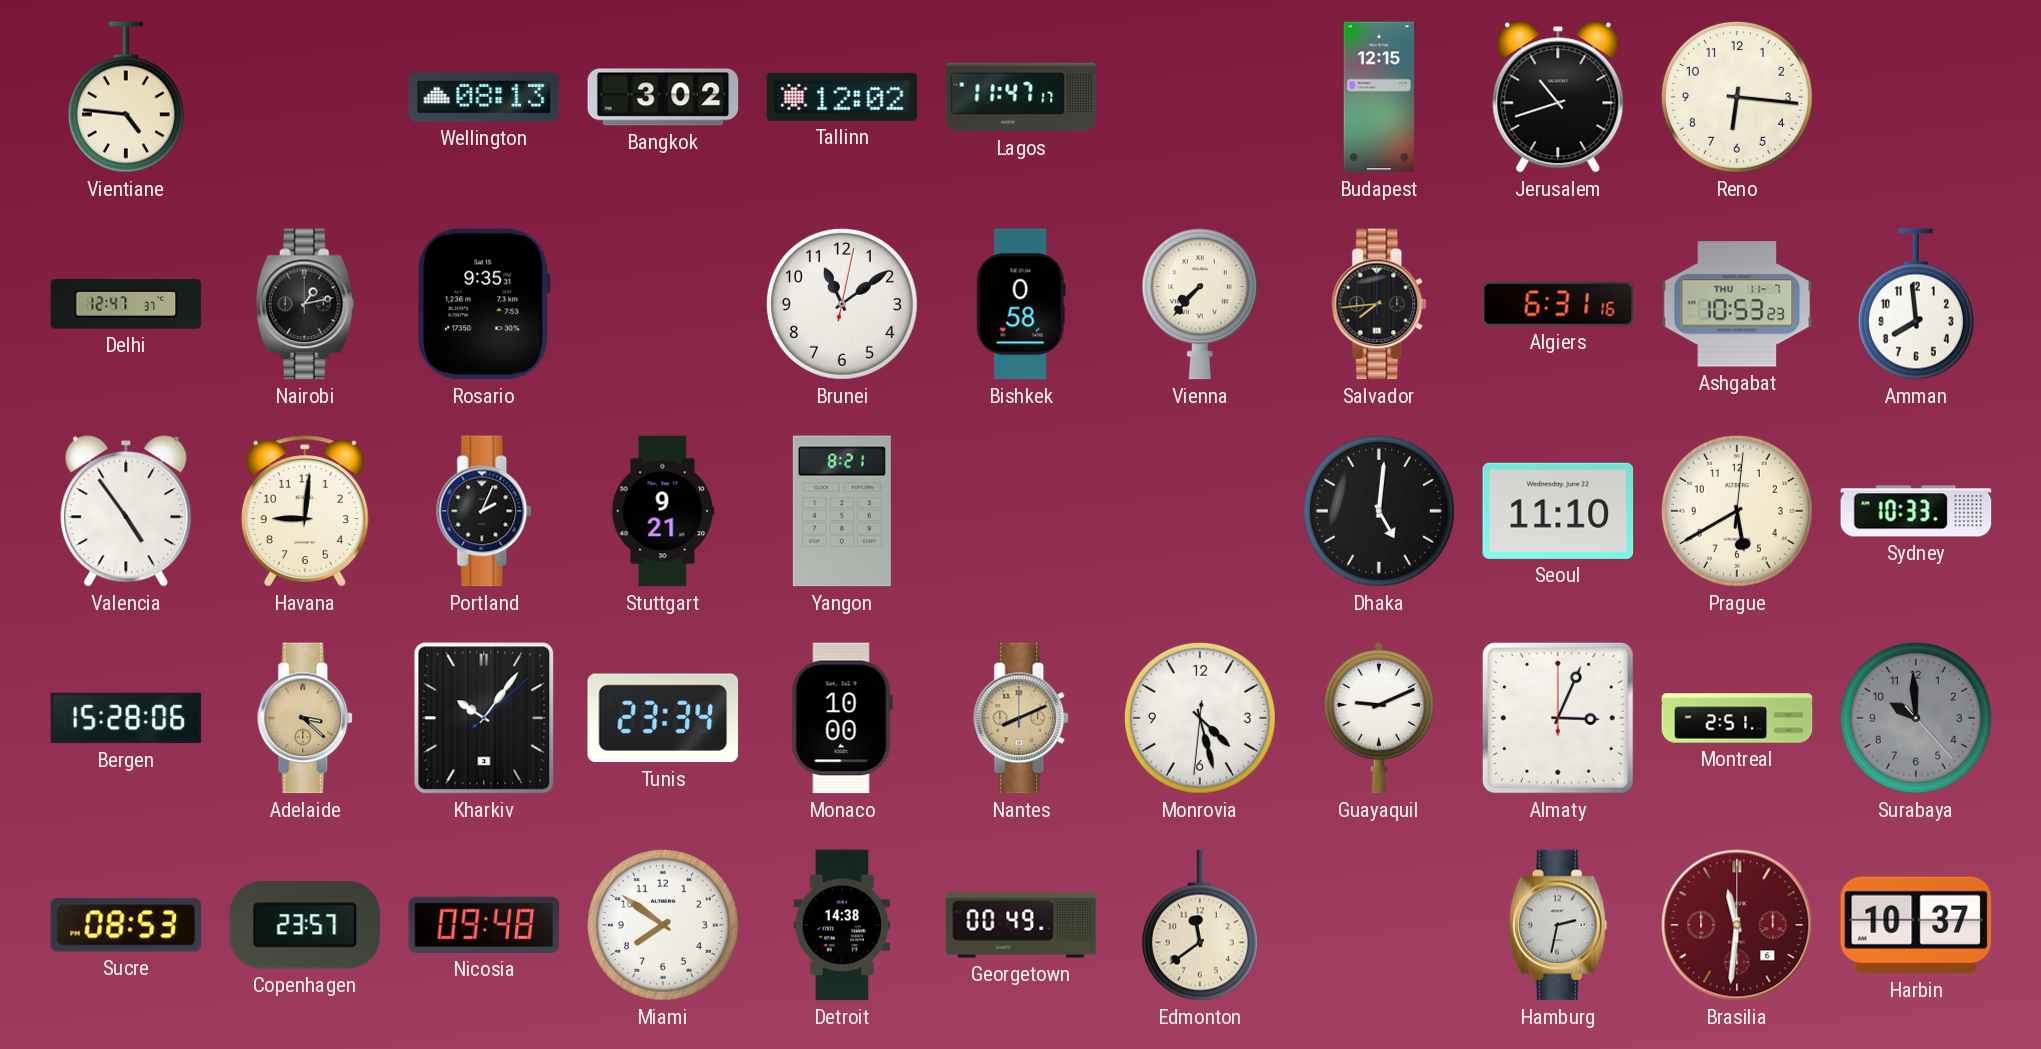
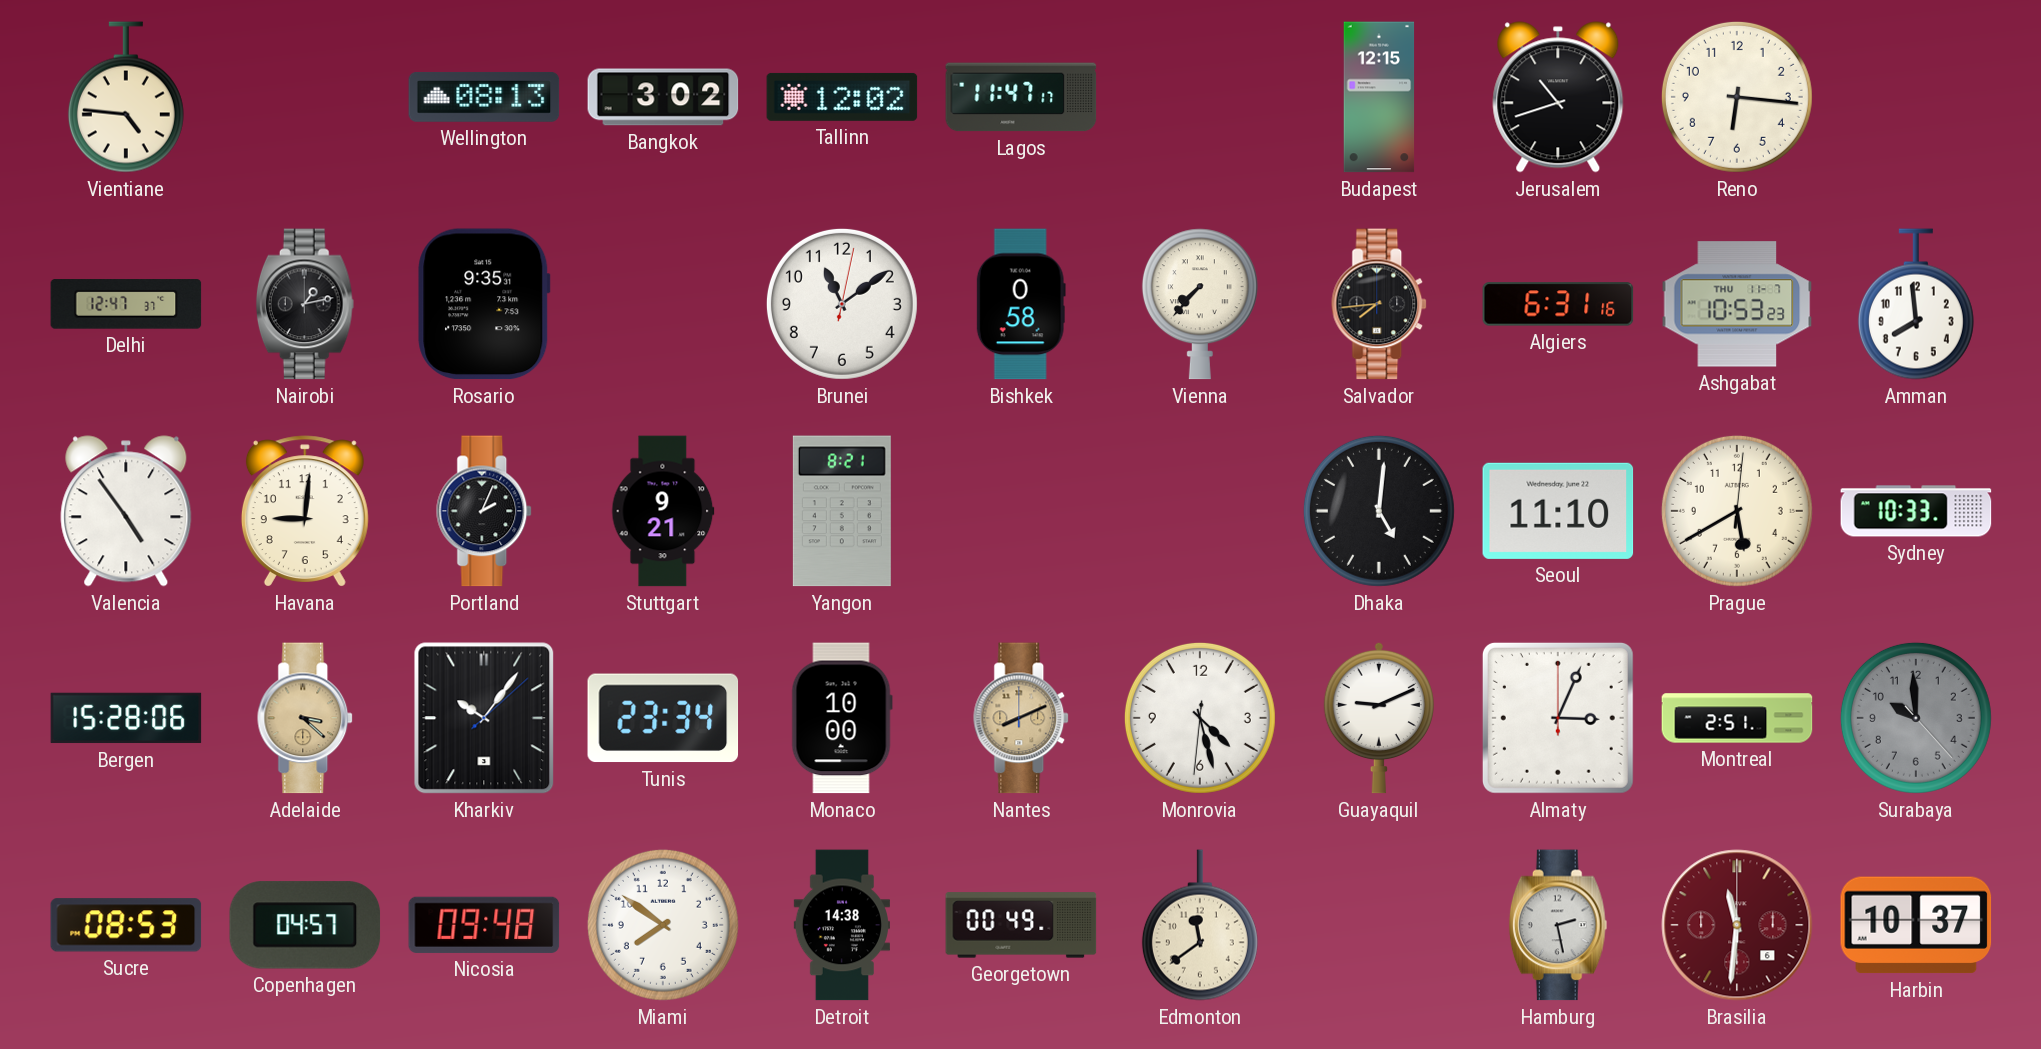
Copenhagen: 23:57 -> 04:57 (305, 925)
Hamburg: 2:32 -> 2:28 (1558, 925)
